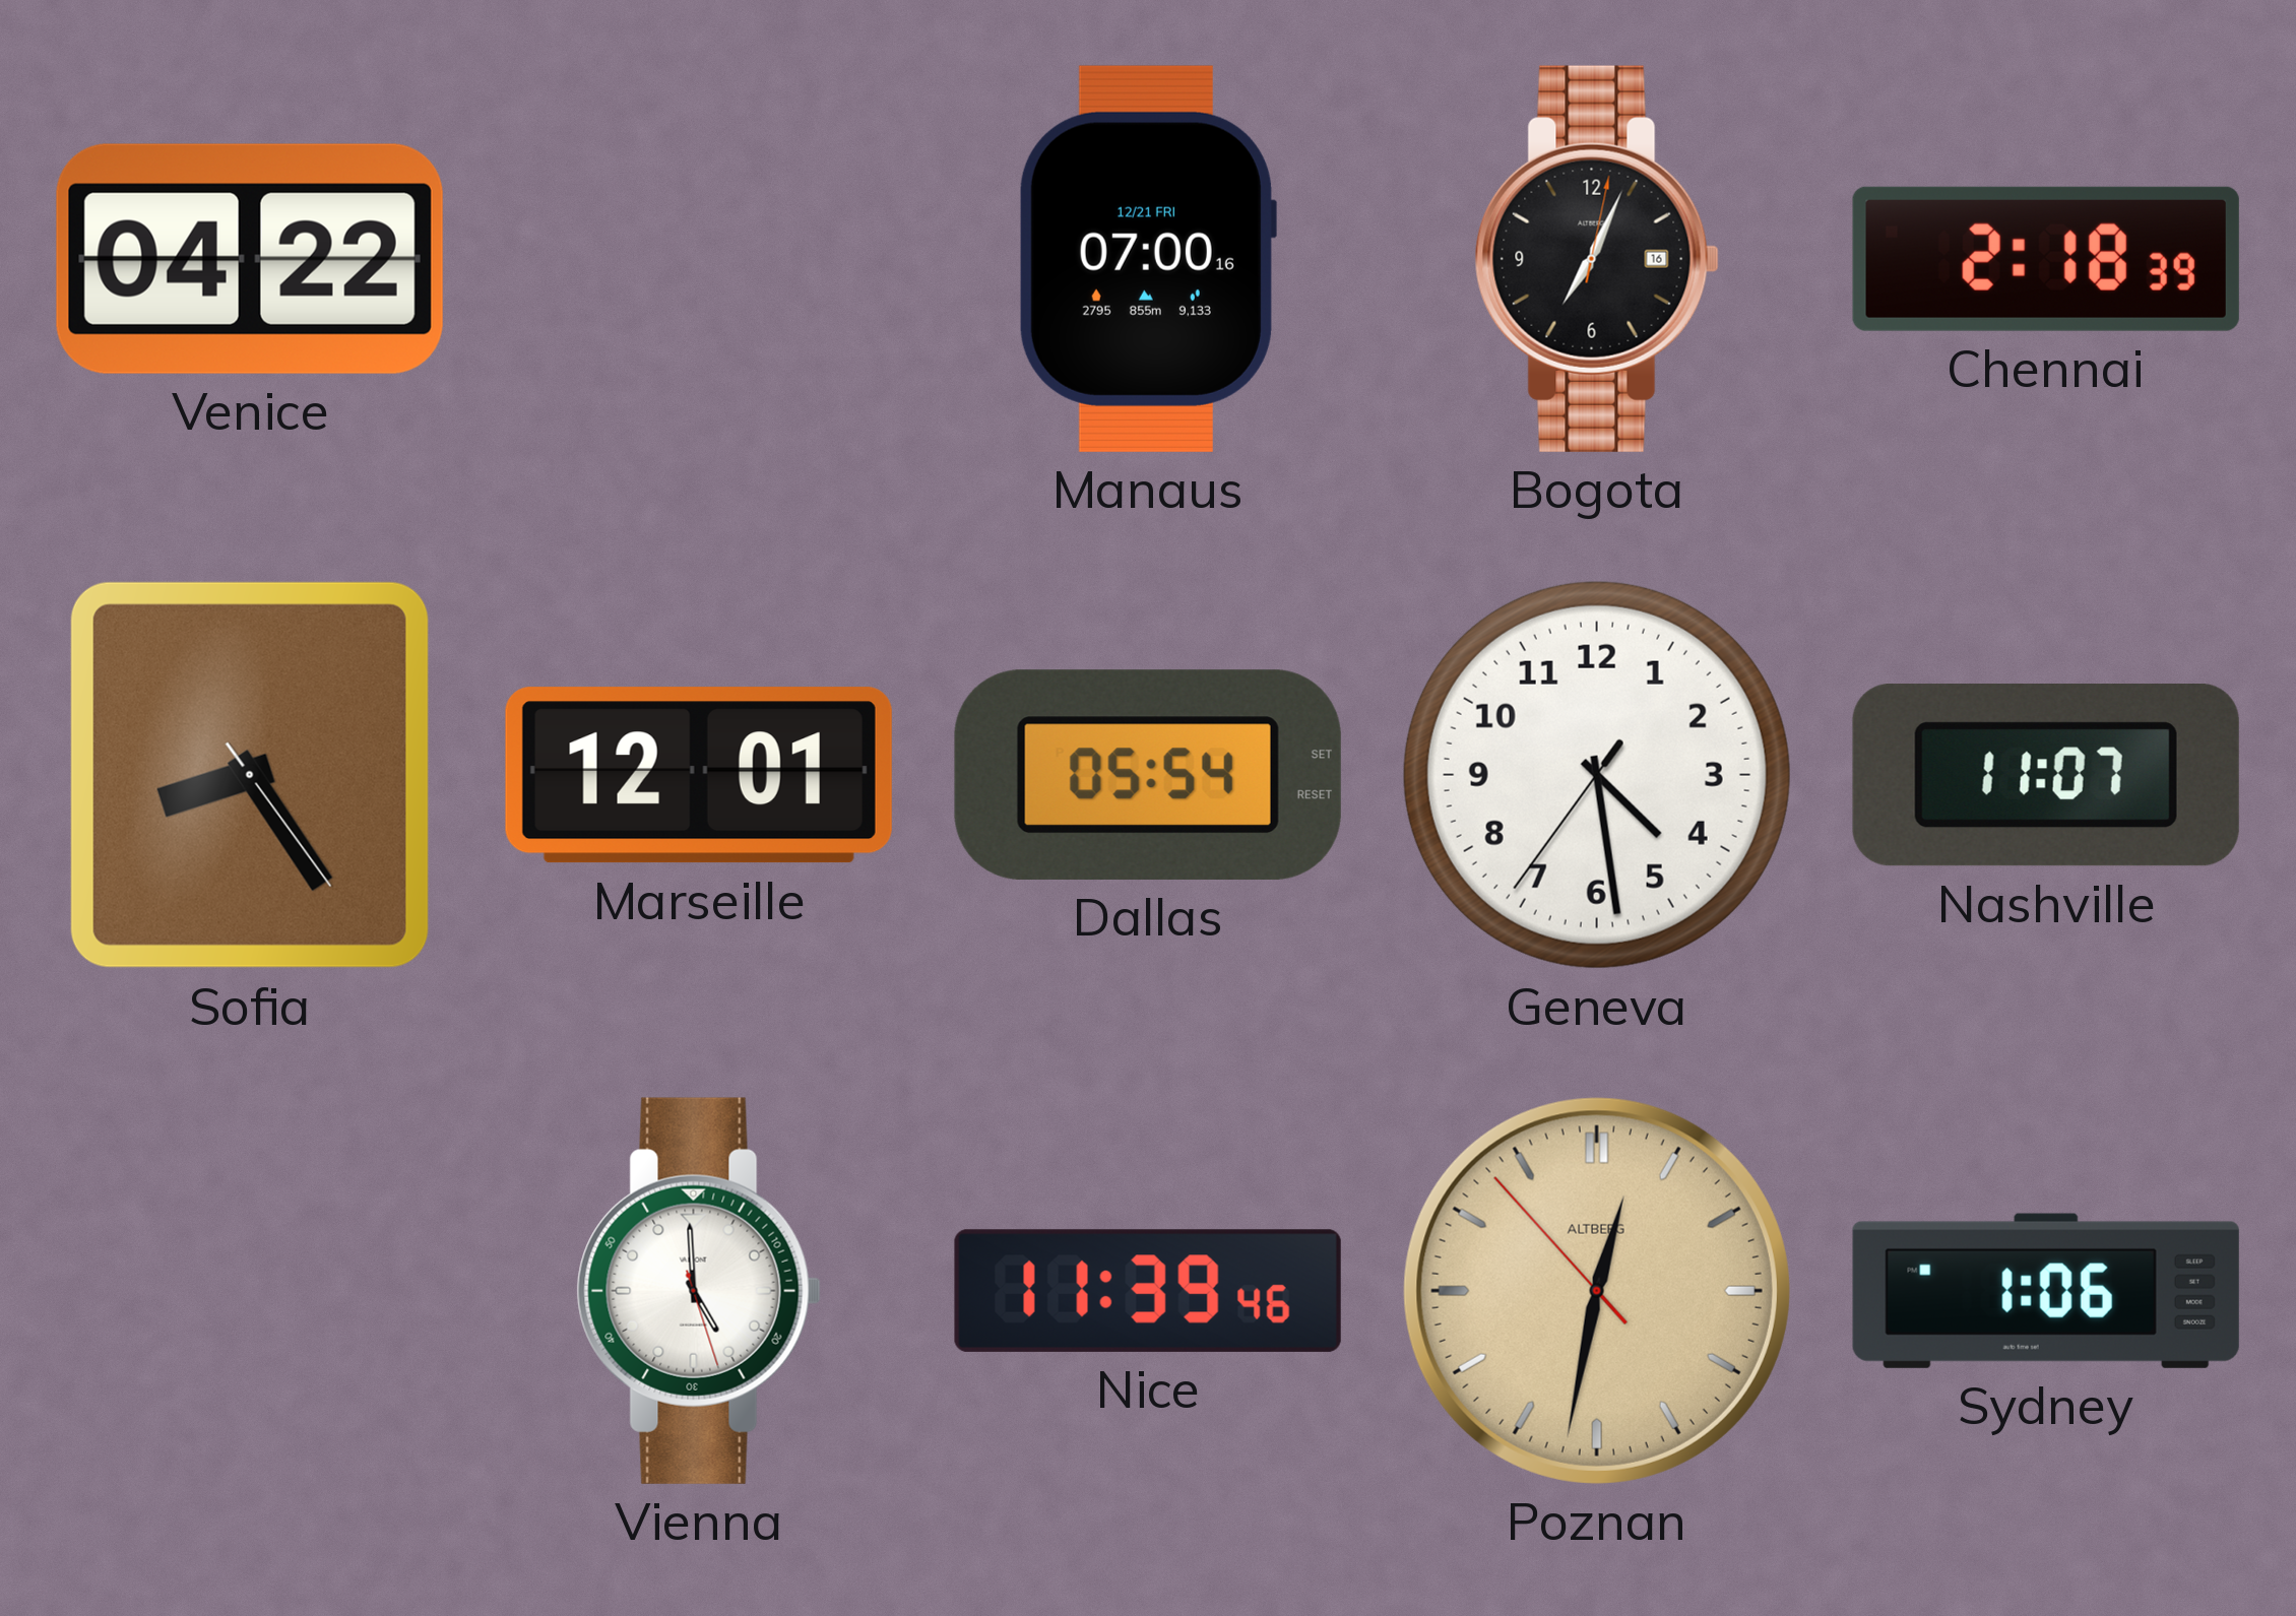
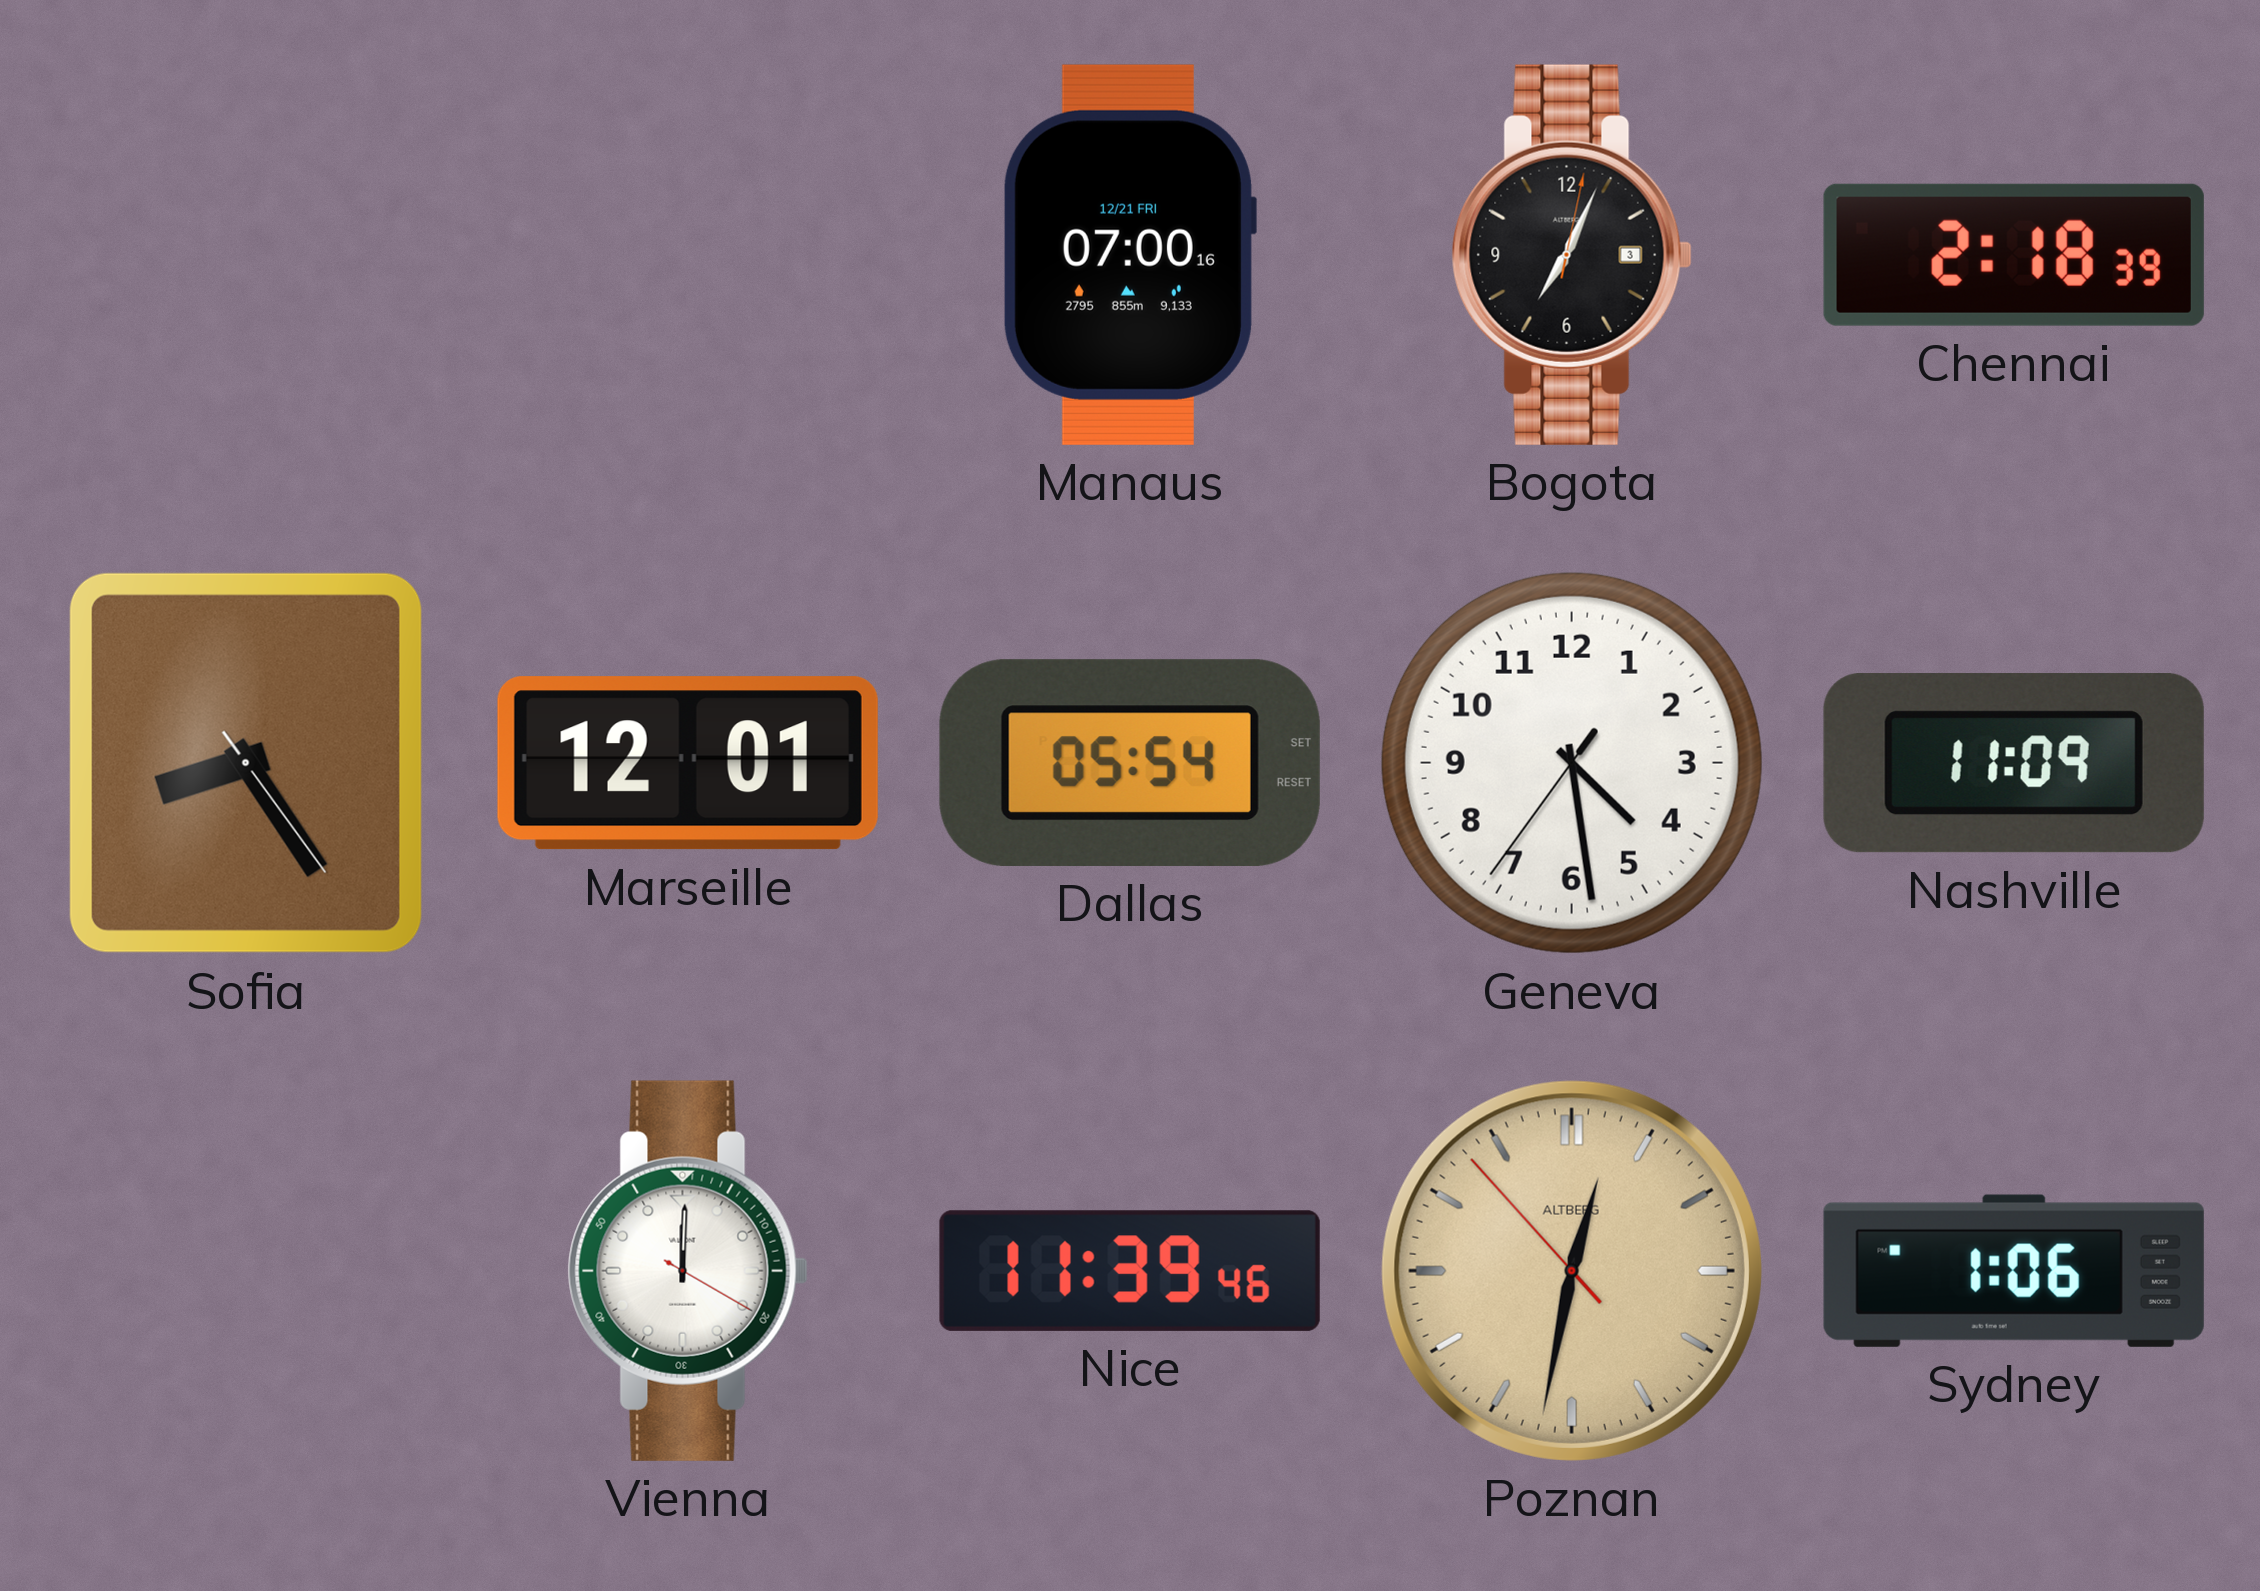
Venice: 04:22 -> none (250, 259)
Bogota date: 16 -> 3 (1572, 255)
Nashville: 11:07 -> 11:09 (2014, 763)
Vienna: 4:59 -> 12:00 (688, 1271)
